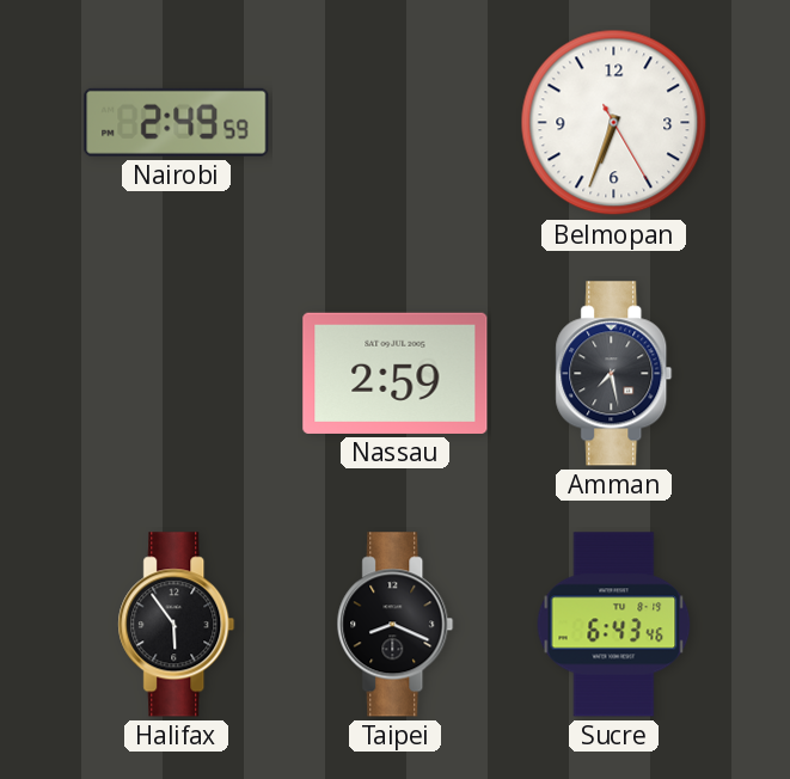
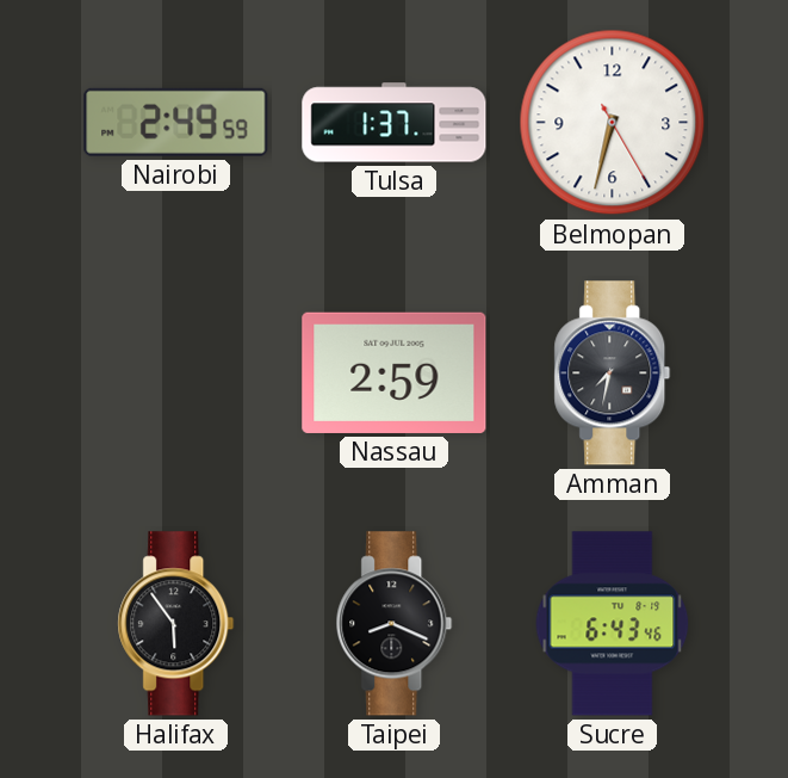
Tulsa: none -> 1:37 (395, 123)
Belmopan: 6:33 -> 6:32 (613, 123)
Amman: 7:28 -> 7:32 (613, 373)
